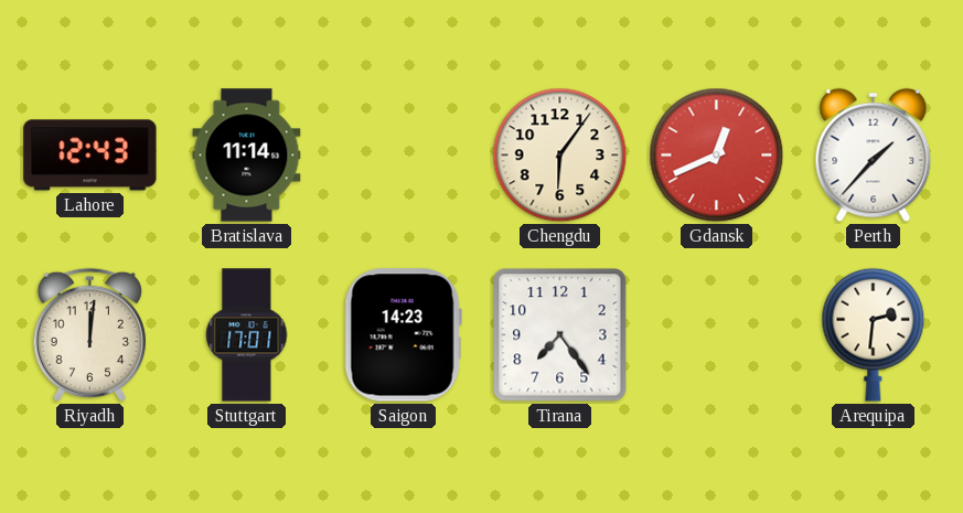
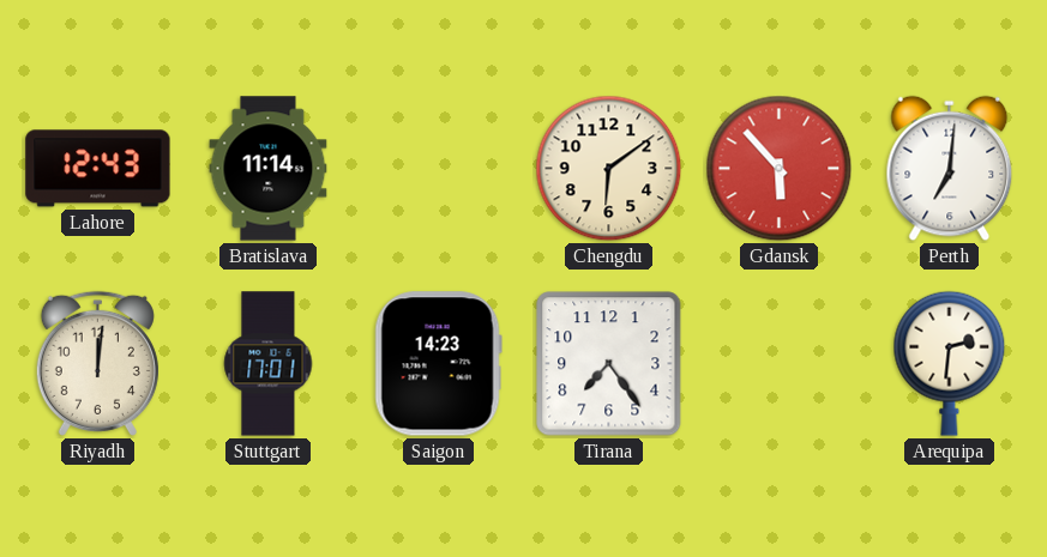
Chengdu: 6:06 -> 6:09 (609, 169)
Gdansk: 12:41 -> 5:53 (780, 169)
Perth: 1:37 -> 7:01 (950, 169)
